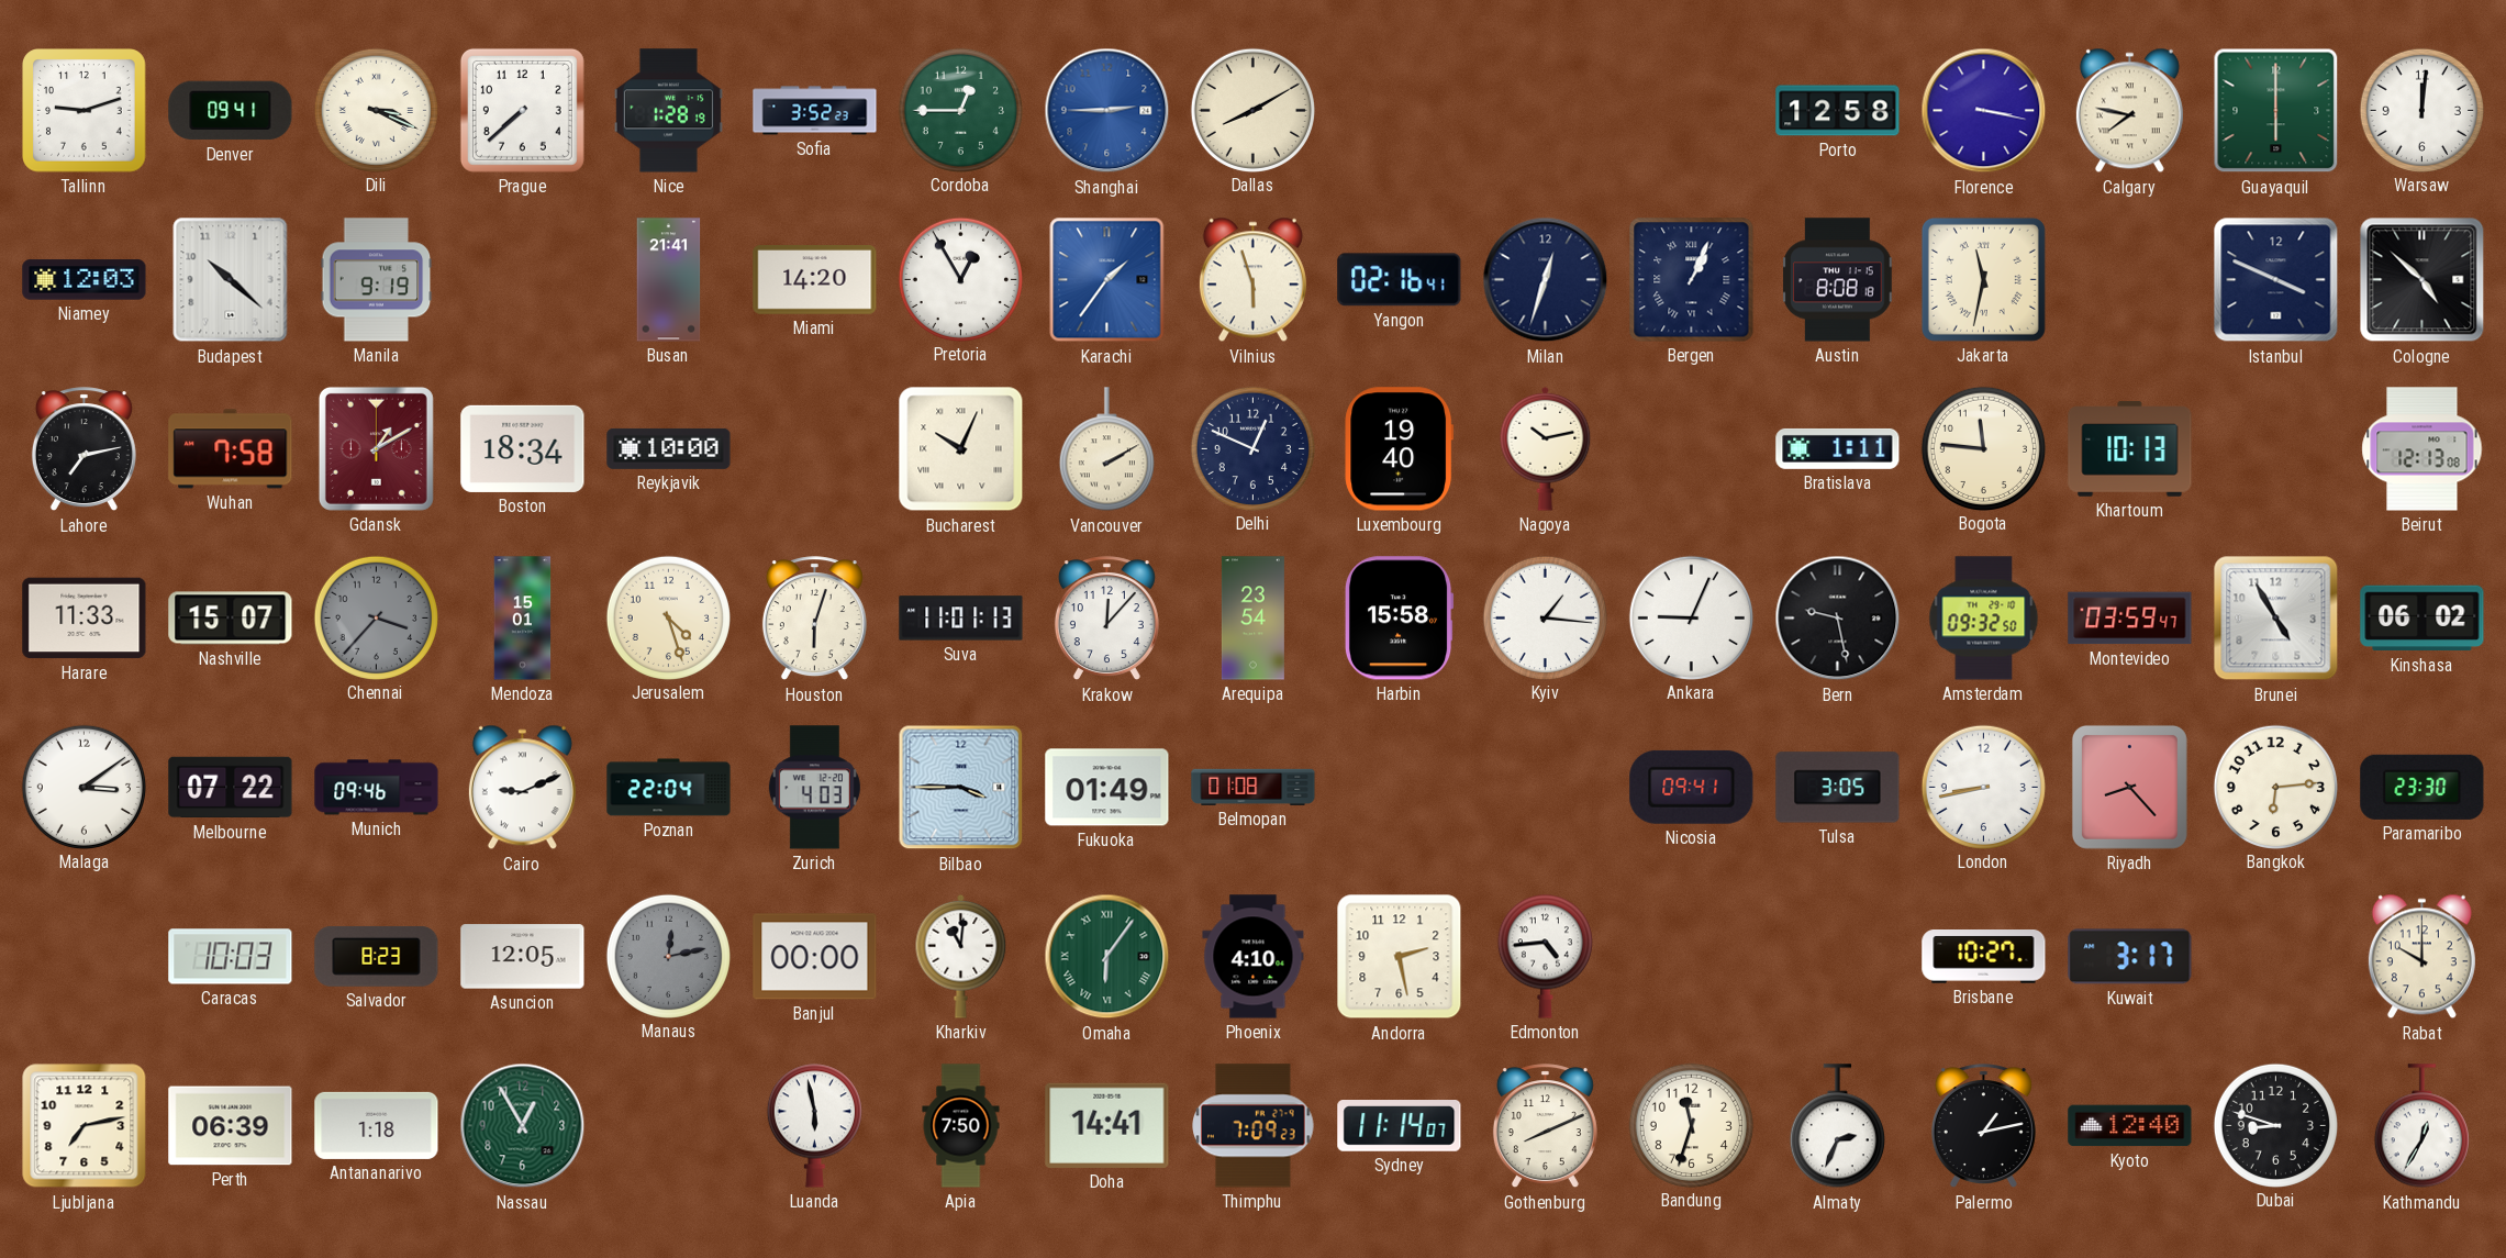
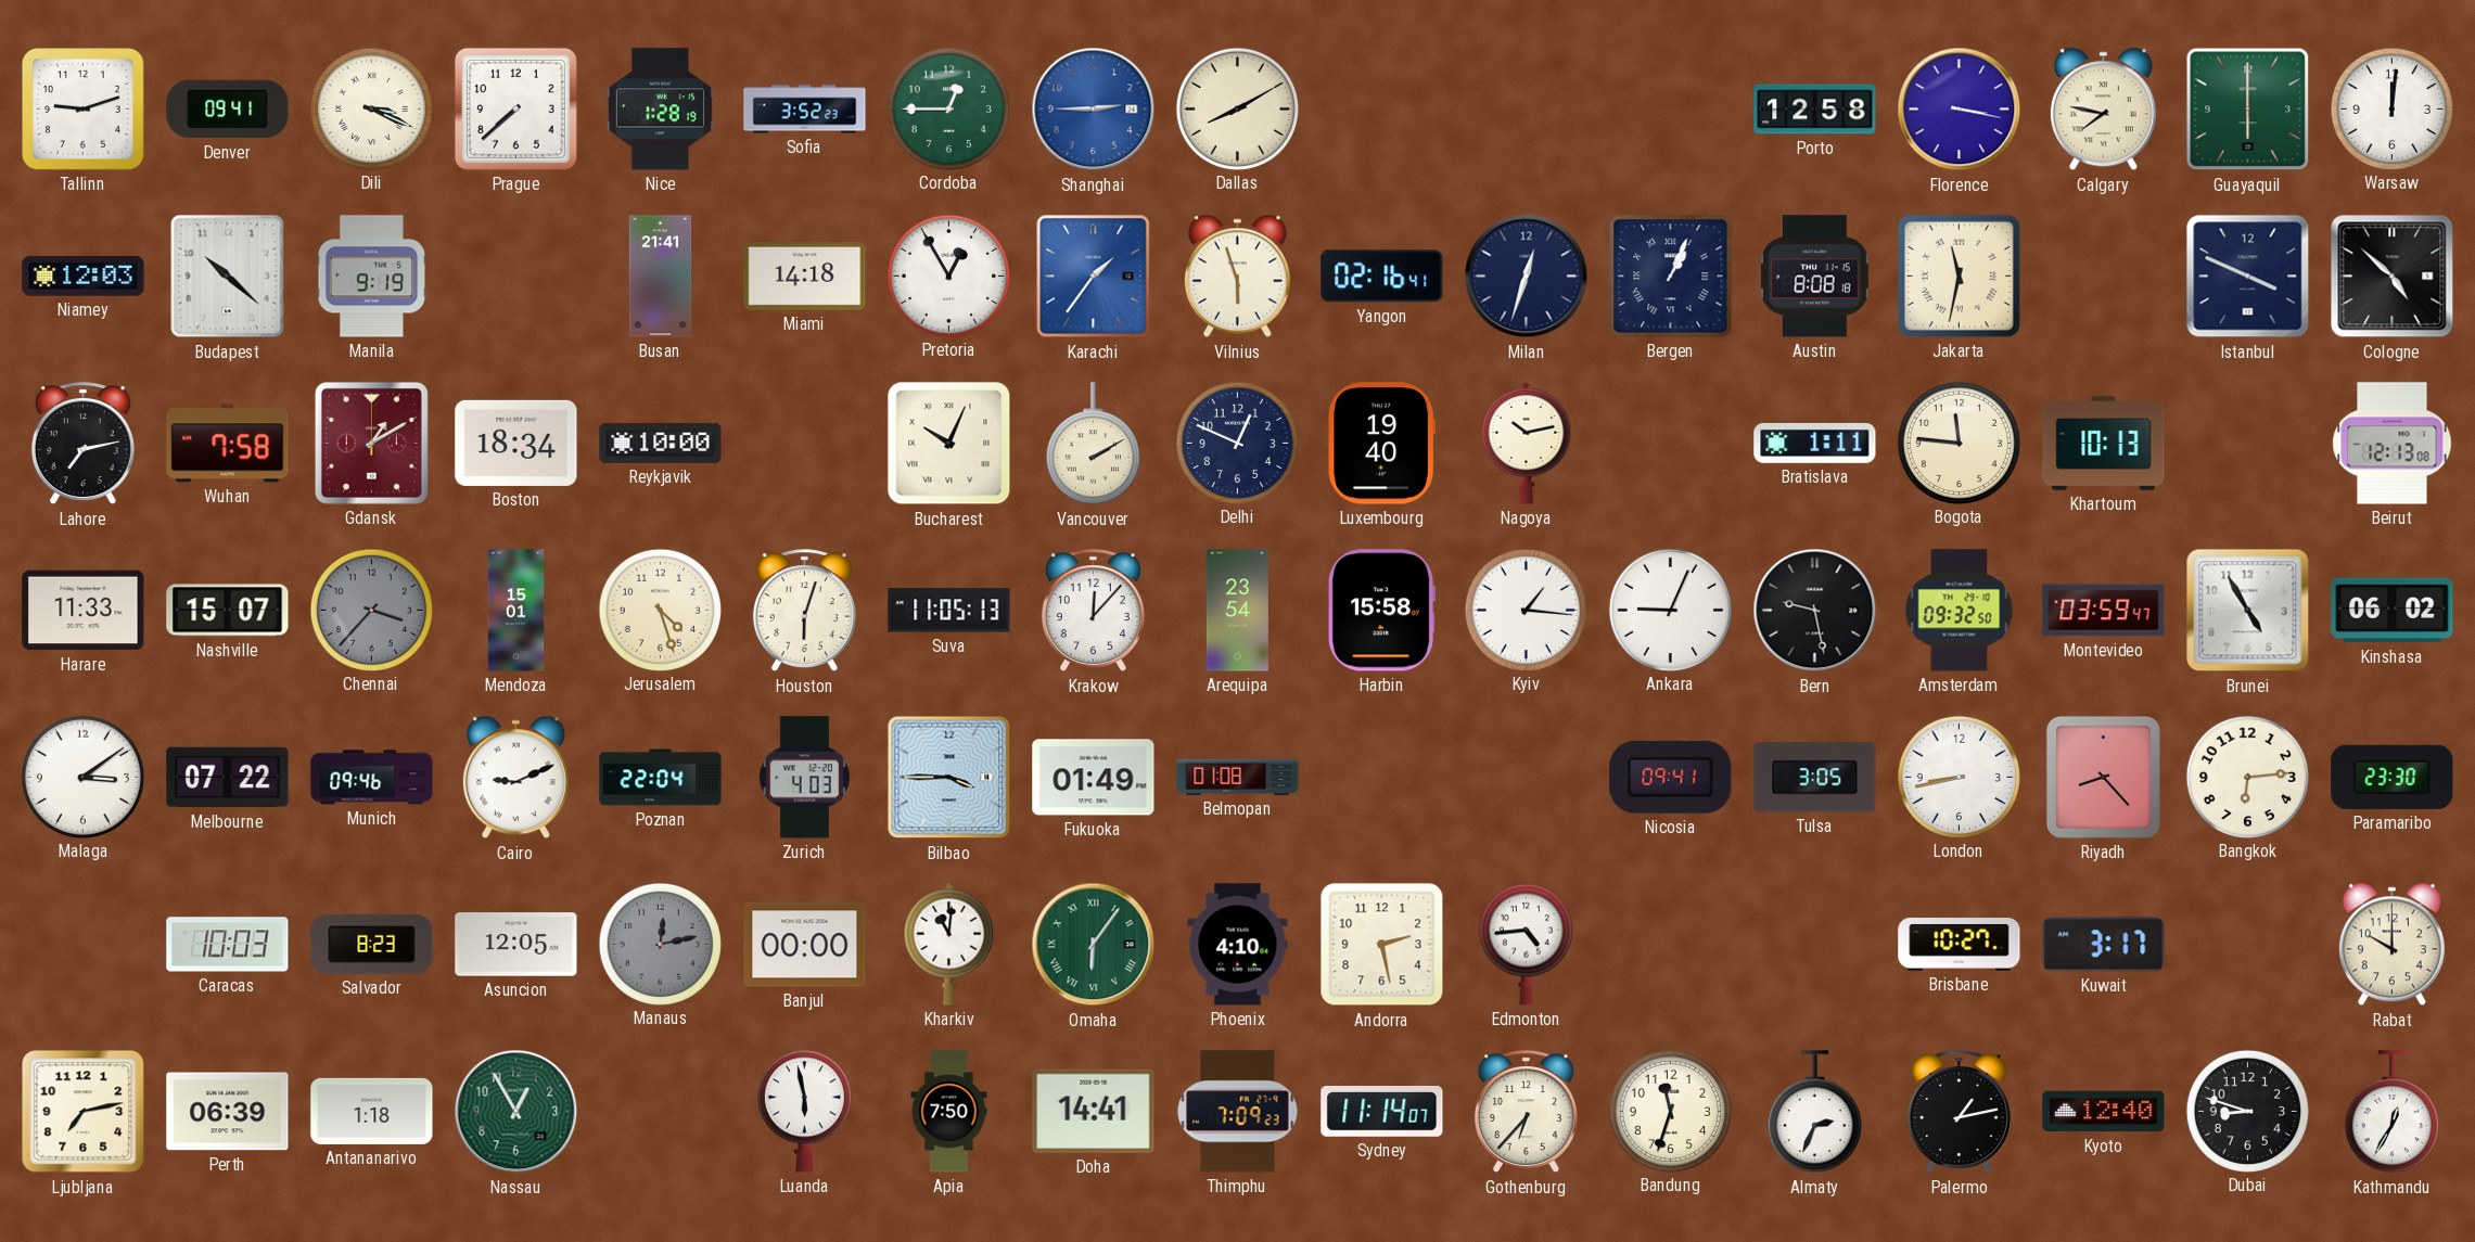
Miami: 14:20 -> 14:18 (805, 277)
Suva: 11:01 -> 11:05 (949, 611)
Gothenburg: 8:11 -> 6:37 (1526, 1112)
